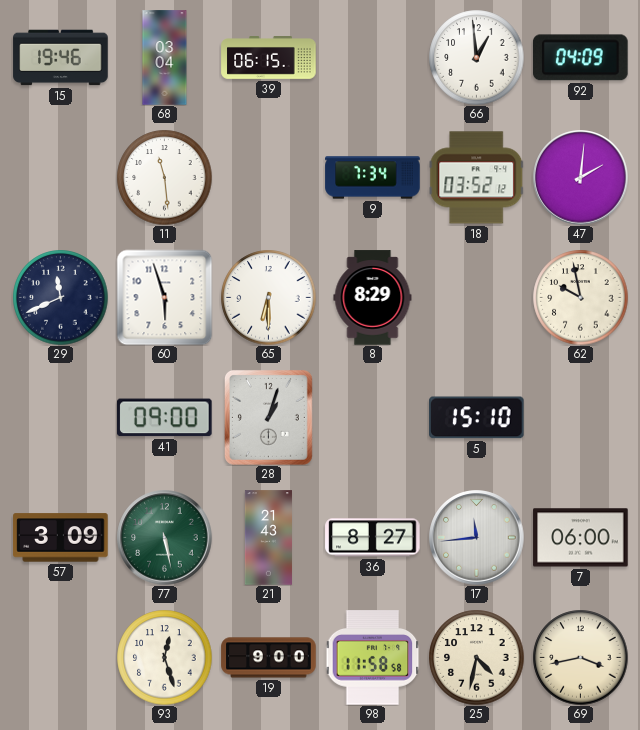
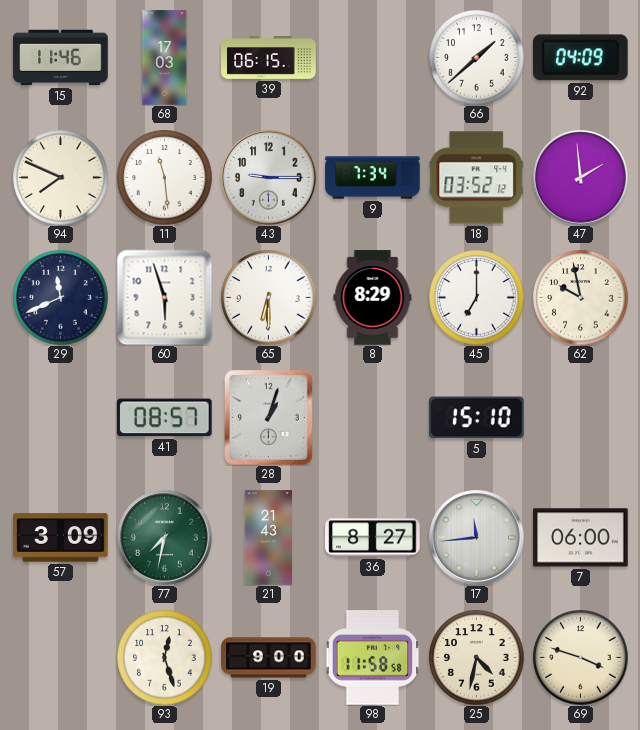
15: 19:46 -> 11:46 (61, 58)
68: 03:04 -> 17:03 (165, 58)
66: 12:59 -> 1:38 (476, 57)
94: none -> 7:49 (60, 177)
43: none -> 9:15 (269, 178)
47: 2:01 -> 1:59 (581, 178)
45: none -> 7:00 (476, 297)
41: 09:00 -> 08:57 (165, 418)
77: 5:28 -> 7:32 (165, 538)
69: 3:43 -> 3:48 (580, 657)
